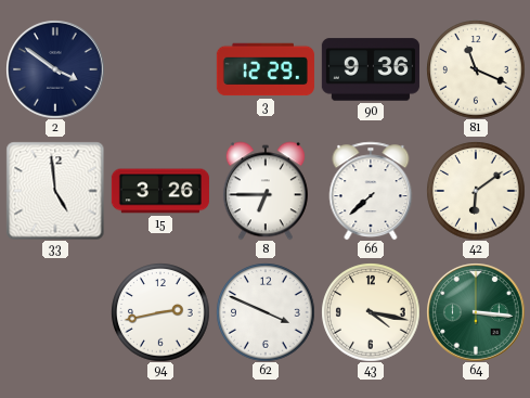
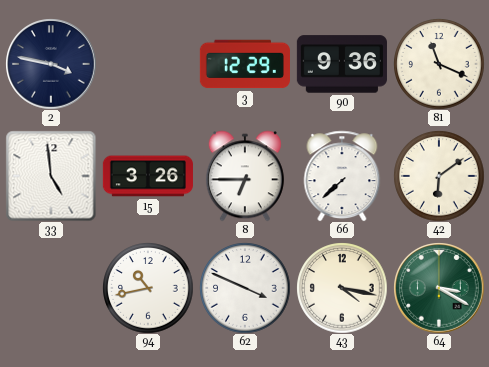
2: 3:51 -> 3:47 (51, 64)
94: 2:43 -> 10:43 (148, 288)
64: 3:16 -> 3:20 (439, 288)
